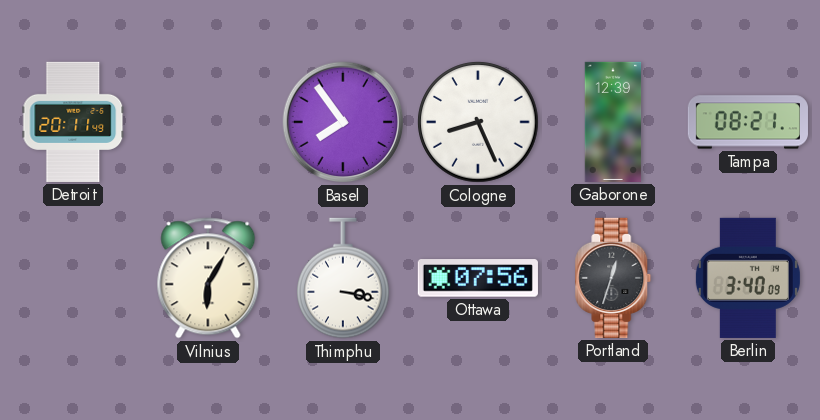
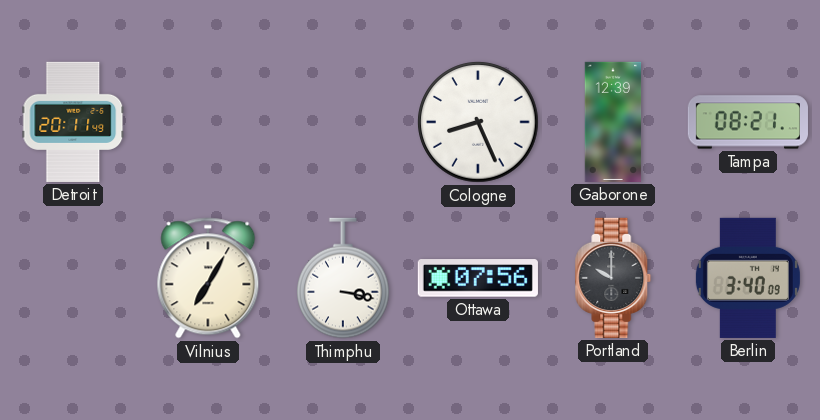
Basel: 7:54 -> none (343, 122)
Vilnius: 6:05 -> 7:05 (208, 278)
Portland: 12:33 -> 10:00 (613, 278)
